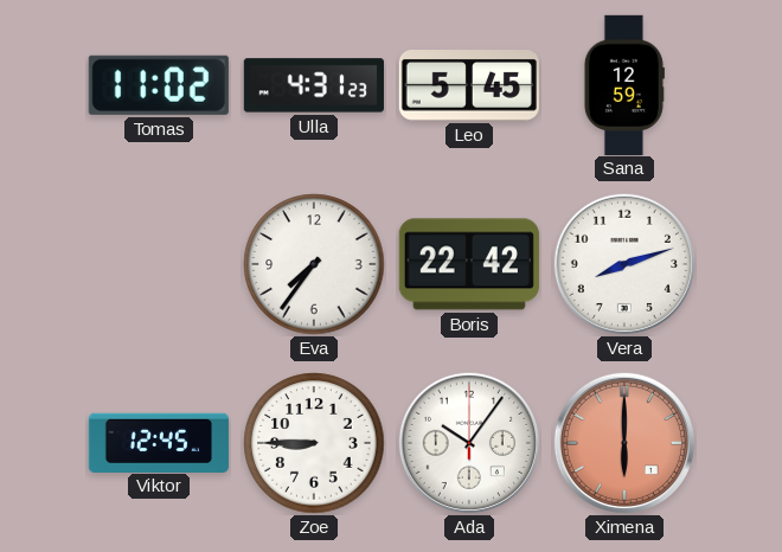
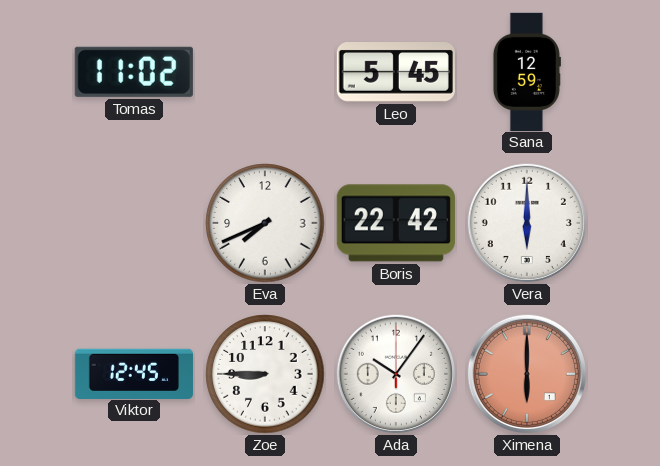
Ulla: 4:31 -> none (314, 85)
Eva: 7:36 -> 7:41 (265, 223)
Vera: 8:12 -> 6:00 (527, 223)
